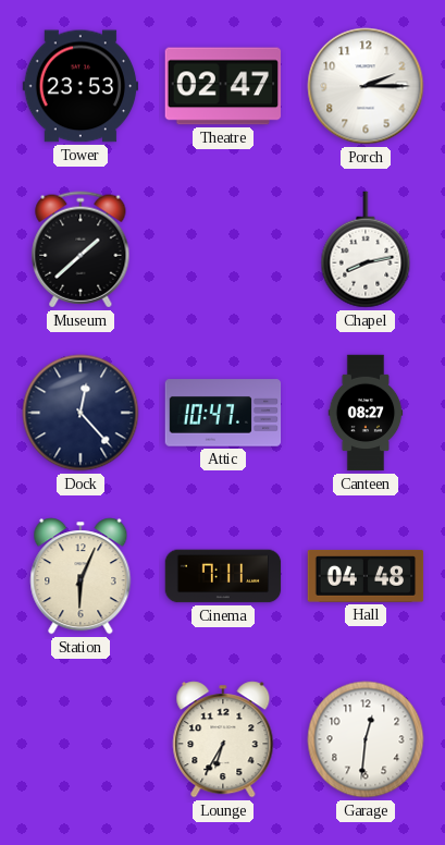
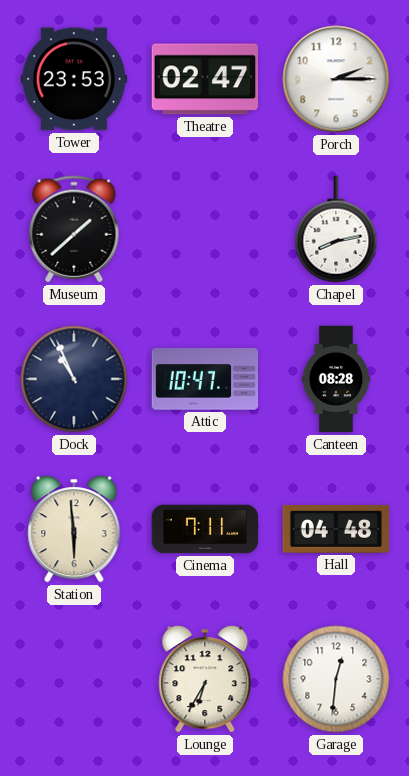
Dock: 12:23 -> 10:56 (74, 379)
Canteen: 08:27 -> 08:28 (336, 379)
Station: 6:04 -> 5:59 (74, 529)
